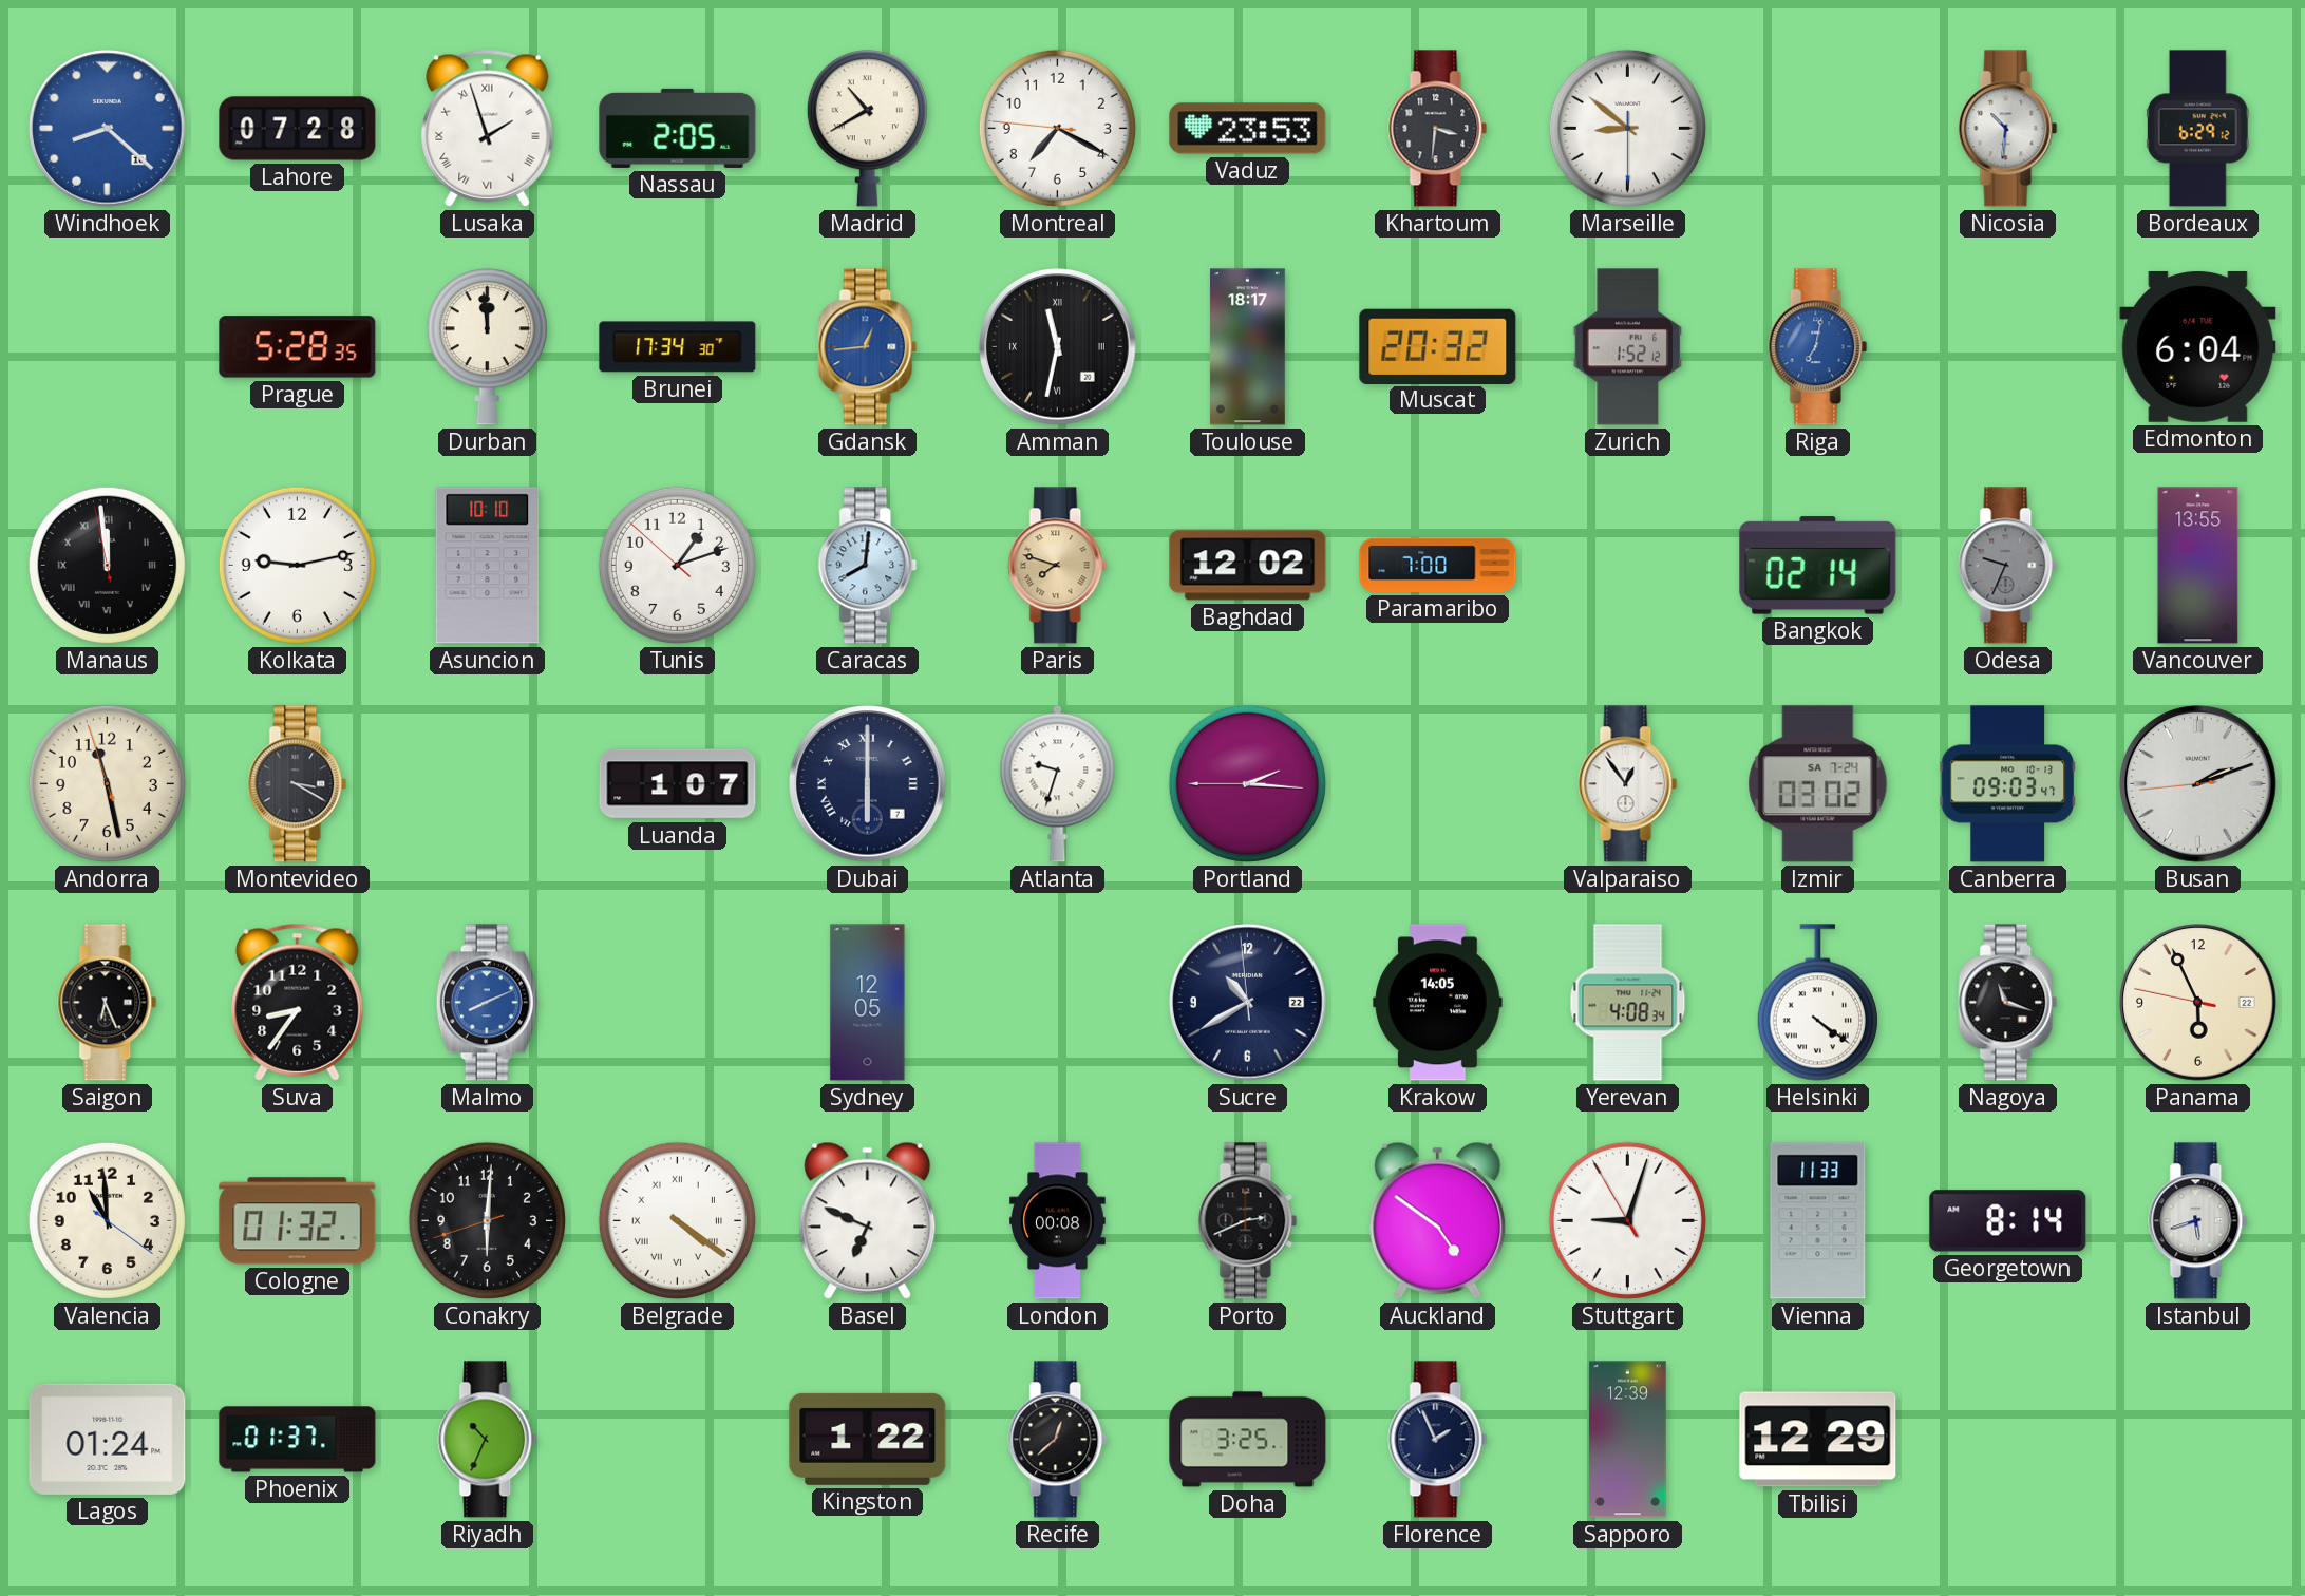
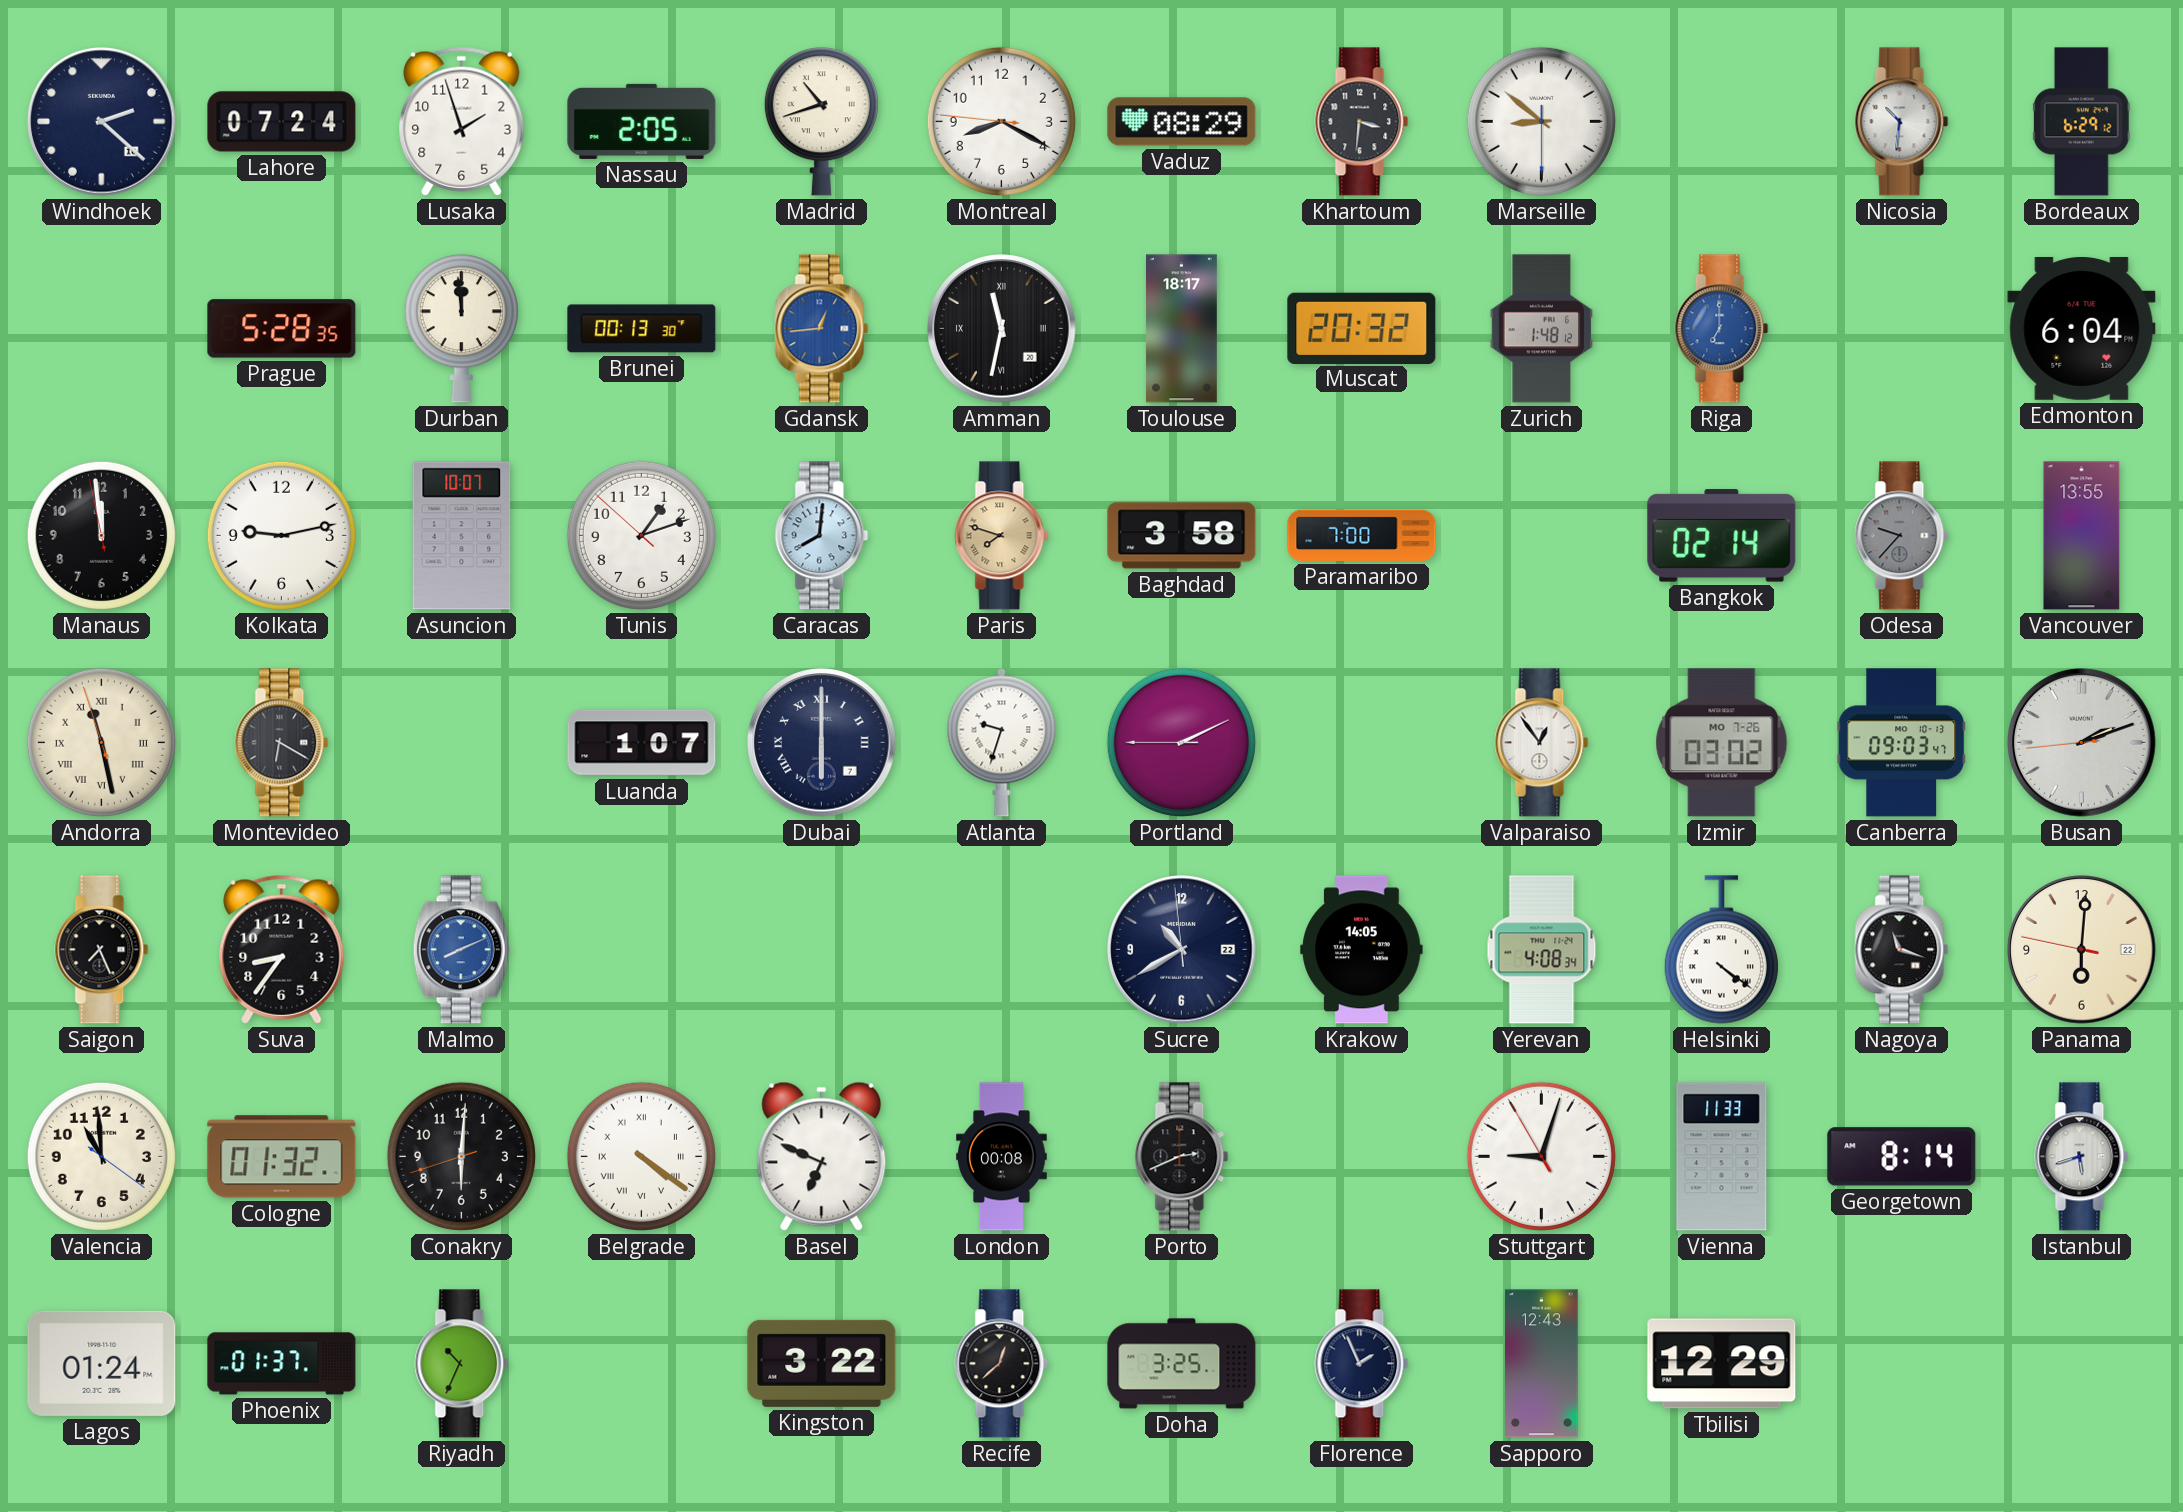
Windhoek: 8:22 -> 2:22 (102, 122)
Windhoek dial: blue -> navy (102, 122)
Lahore: 07:28 -> 07:24 (282, 122)
Lusaka numerals: Roman -> Arabic (462, 121)
Madrid: 10:40 -> 10:42 (821, 122)
Montreal: 7:19 -> 8:19 (1001, 121)
Vaduz: 23:53 -> 08:29 (1182, 122)
Brunei: 17:34 -> 00:13 (642, 329)
Zurich: 1:52 -> 1:48 (1542, 329)
Riga: 7:02 -> 7:00 (1722, 329)
Manaus numerals: Roman -> Arabic (101, 535)
Asuncion: 10:10 -> 10:07 (462, 536)
Baghdad: 12:02 -> 3:58 (1182, 536)
Odesa: 9:34 -> 9:37 (1902, 536)
Andorra numerals: Arabic -> Roman (101, 742)
Montevideo: 3:20 -> 6:20 (282, 743)
Portland: 2:15 -> 2:10 (1181, 742)
Izmir date: SA 7-24 -> MO 7-26 (1722, 743)
Saigon: 6:26 -> 7:26 (102, 950)
Sydney: 12:05 -> none (868, 1003)
Panama: 5:55 -> 6:00 (2082, 950)
Auckland: 4:51 -> none (1438, 1220)
Kingston: 1:22 -> 3:22 (822, 1363)
Sapporo: 12:39 -> 12:43 (1542, 1364)
